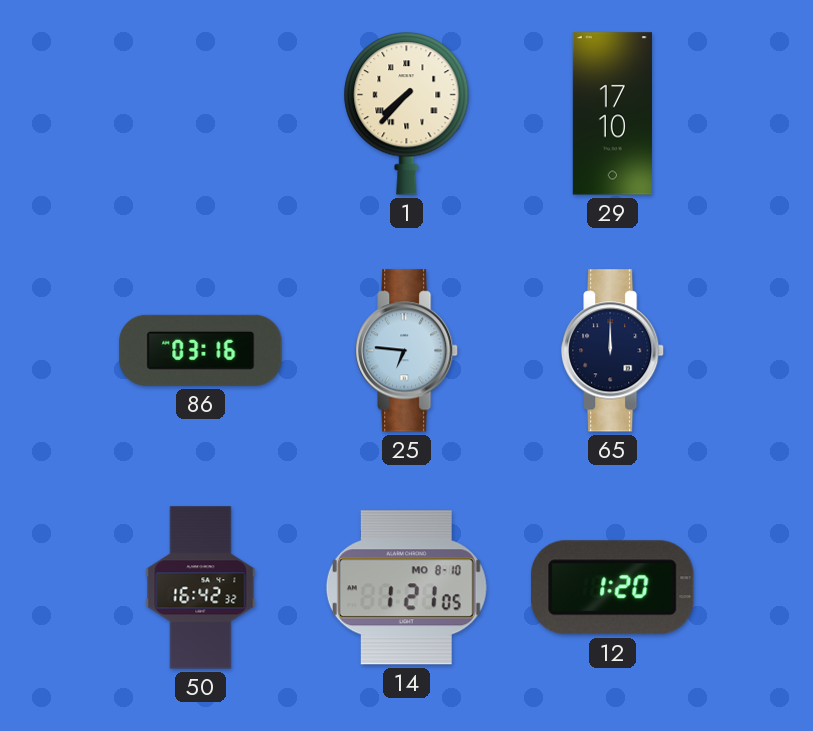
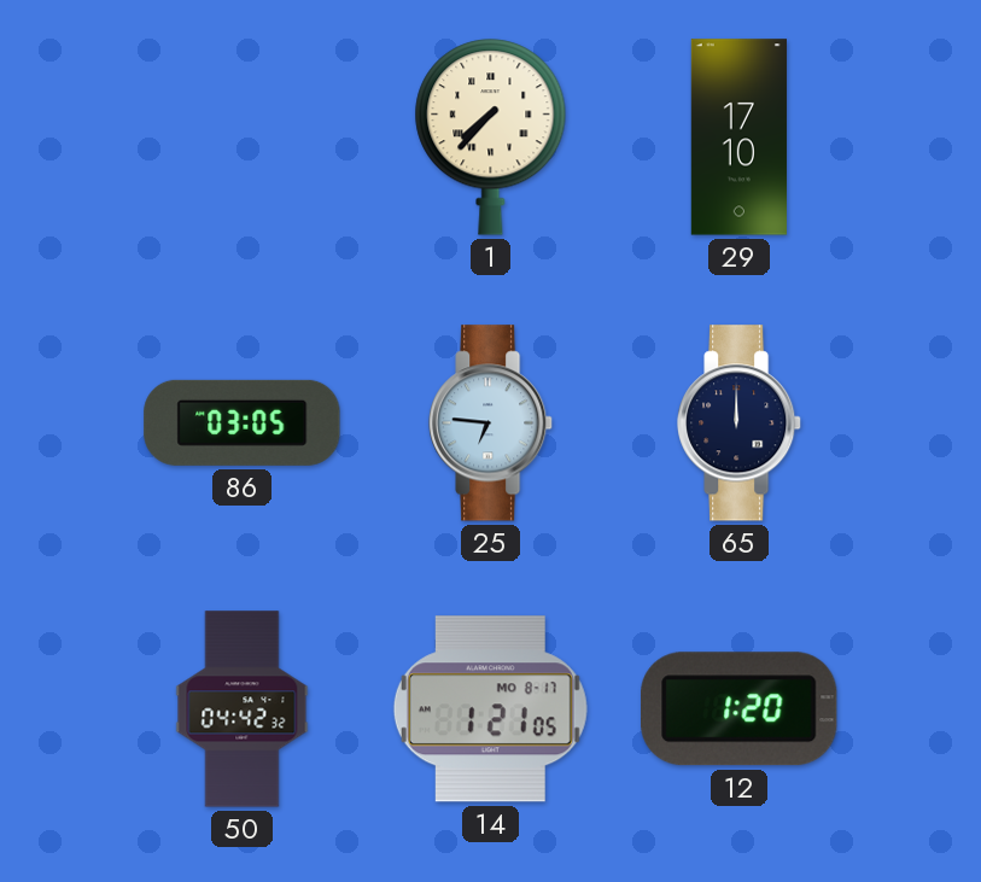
86: 03:16 -> 03:05 (243, 422)
50: 16:42 -> 04:42 (243, 709)
14 date: MO 8-10 -> MO 8-17 (490, 709)
